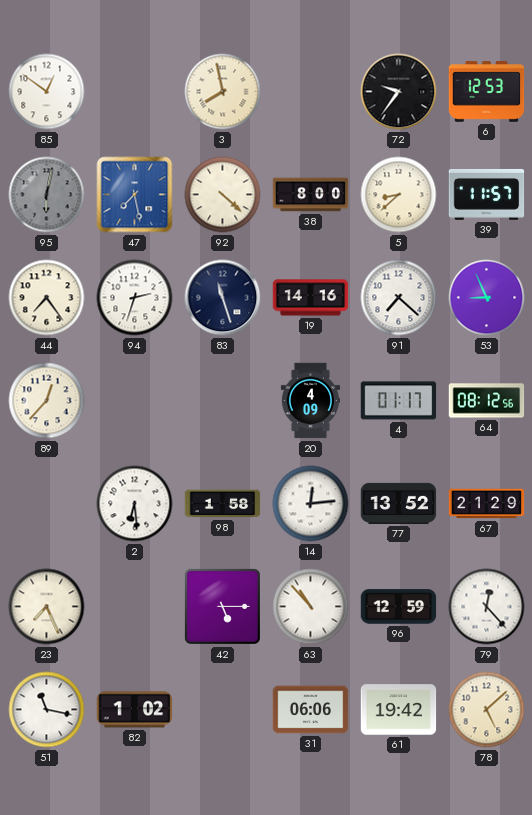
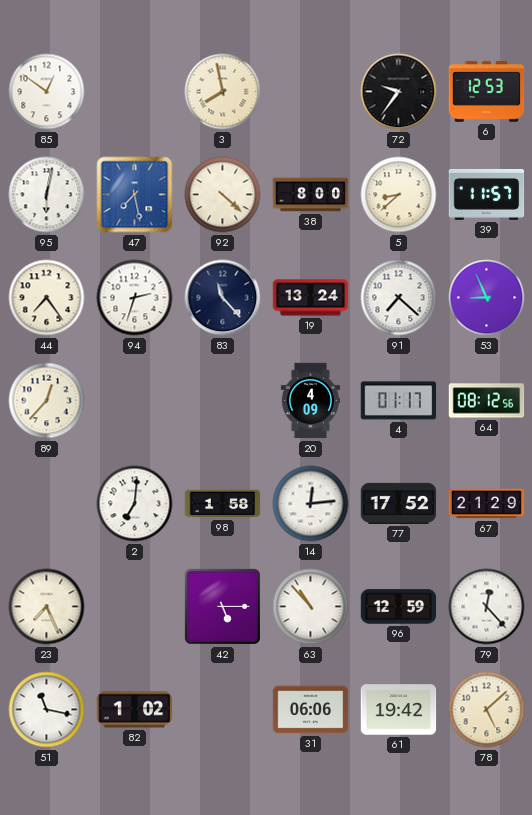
95 dial: grey -> white (47, 195)
83: 11:27 -> 11:23 (223, 298)
19: 14:16 -> 13:24 (311, 298)
2: 6:29 -> 7:01 (135, 504)
77: 13:52 -> 17:52 (399, 503)
